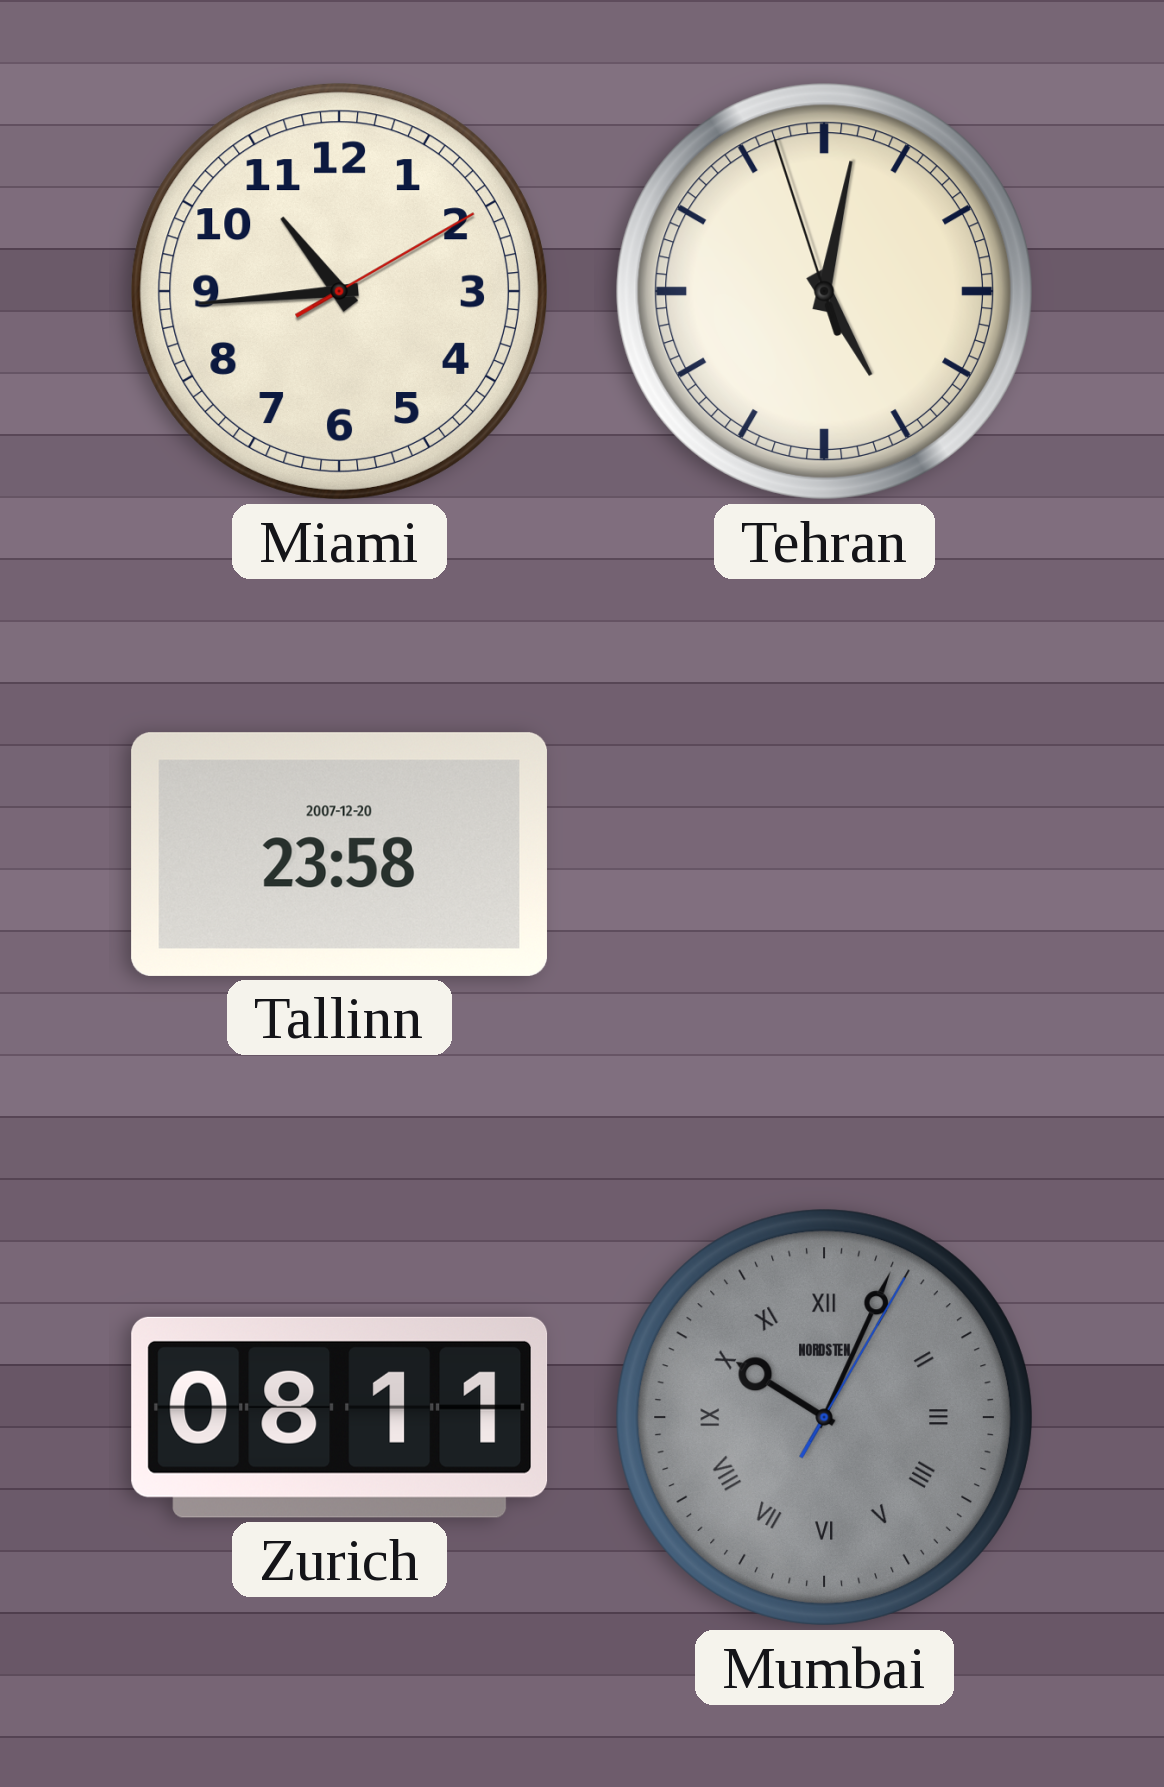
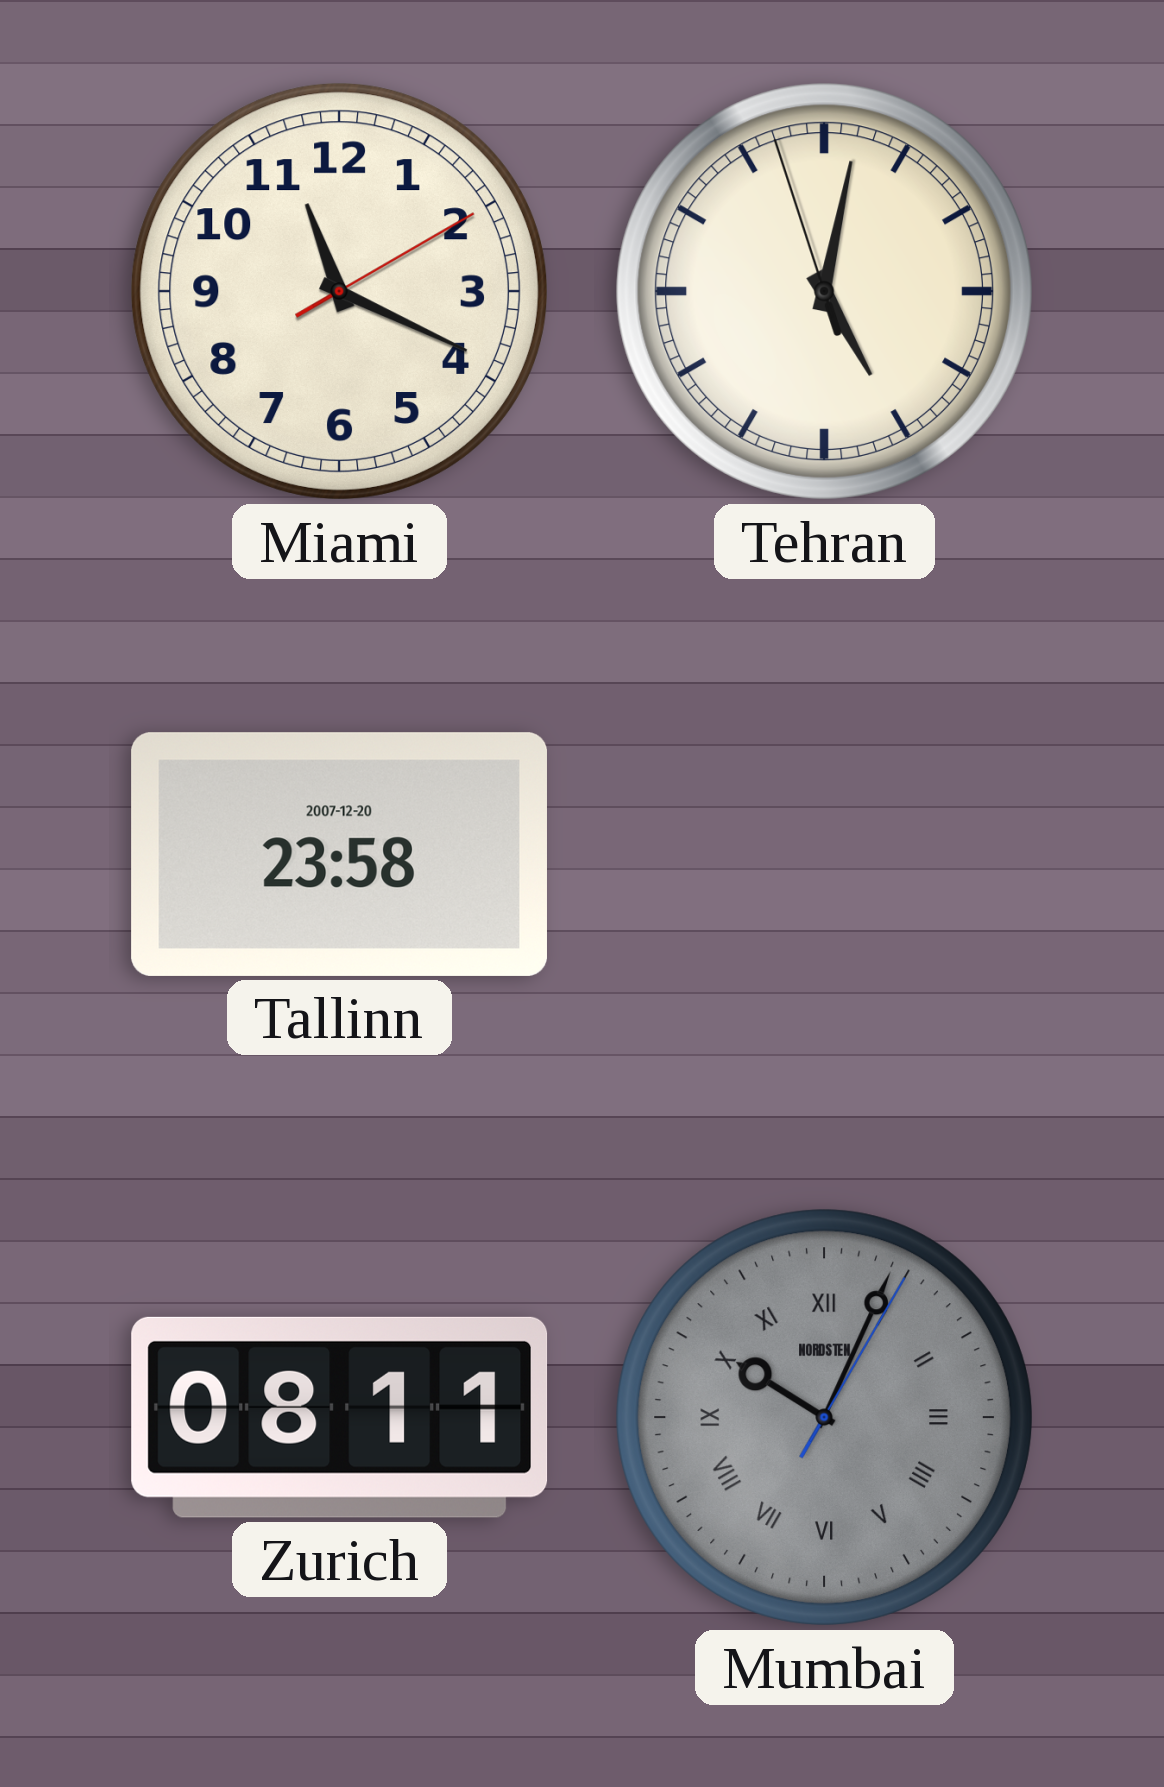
Miami: 10:44 -> 11:19 (339, 291)
